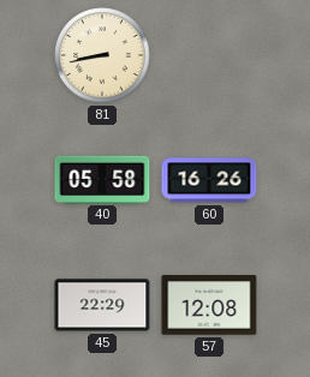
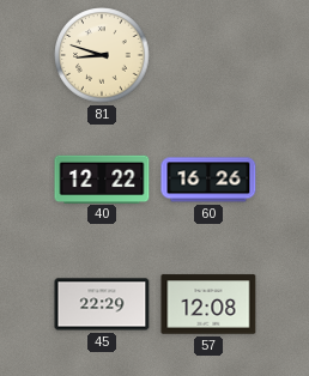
81: 8:43 -> 8:48 (102, 55)
40: 05:58 -> 12:22 (102, 178)
